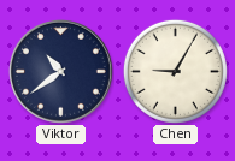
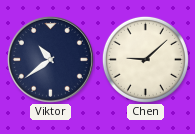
Chen: 9:05 -> 9:08 (145, 59)
